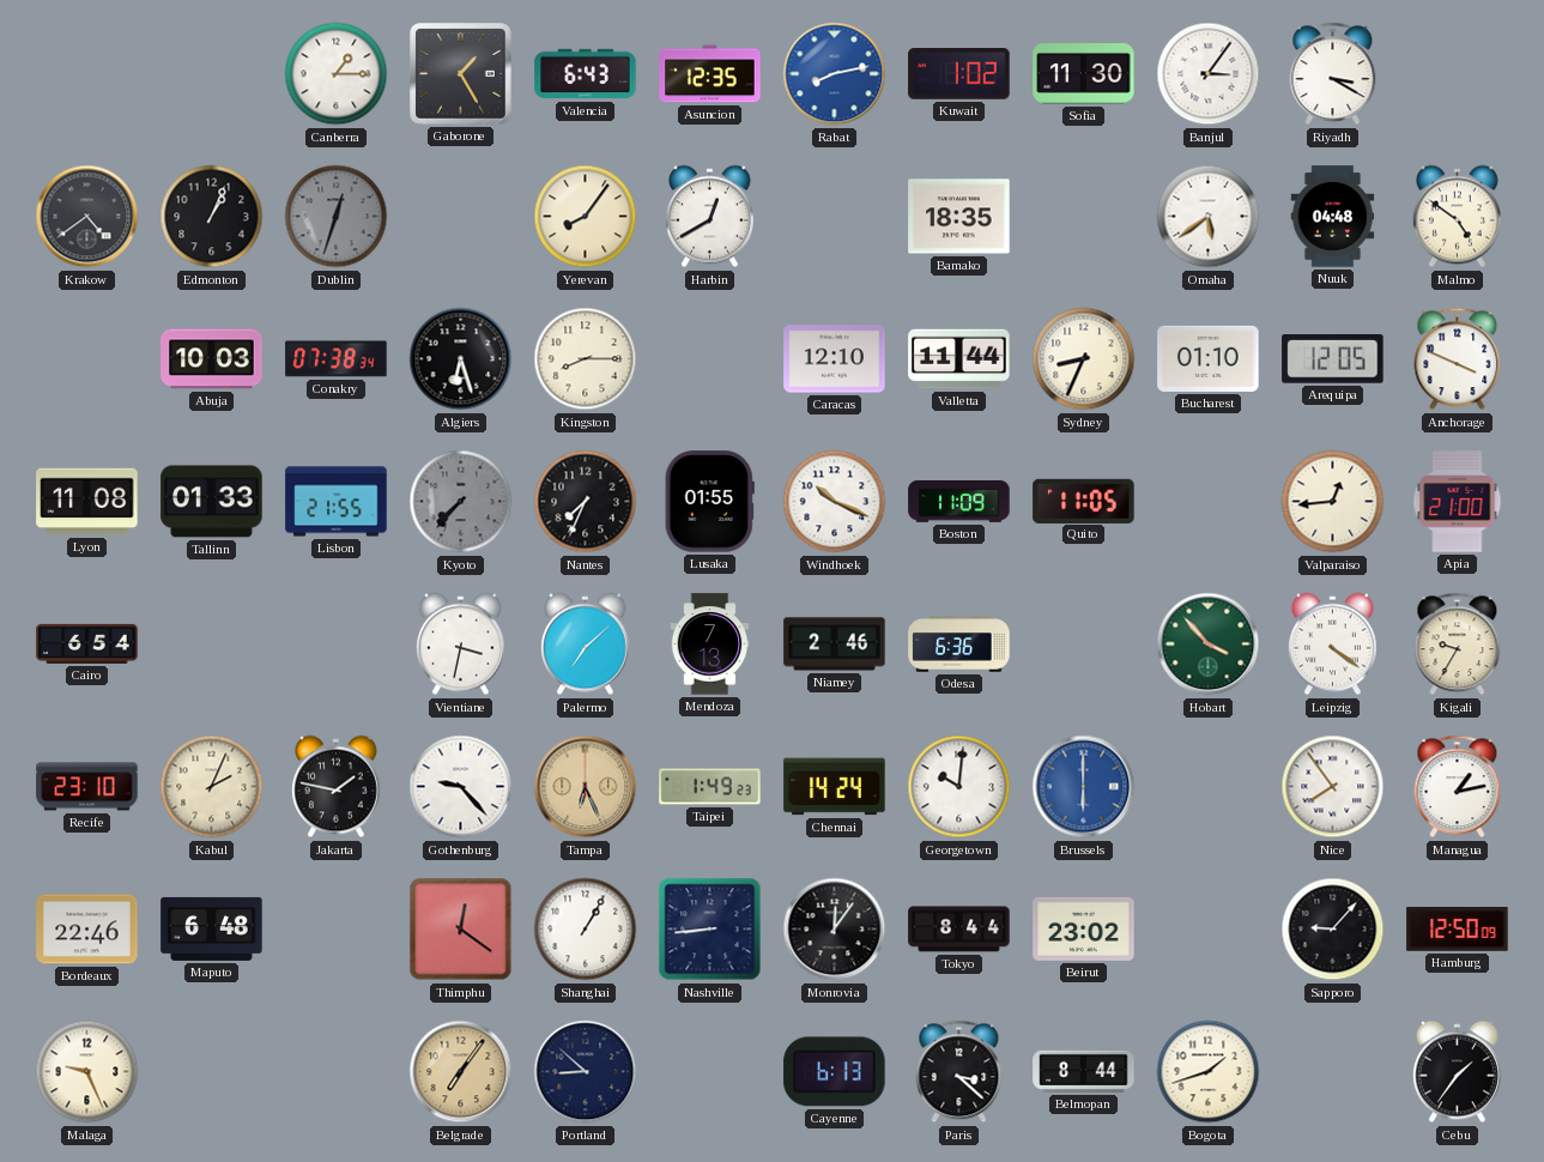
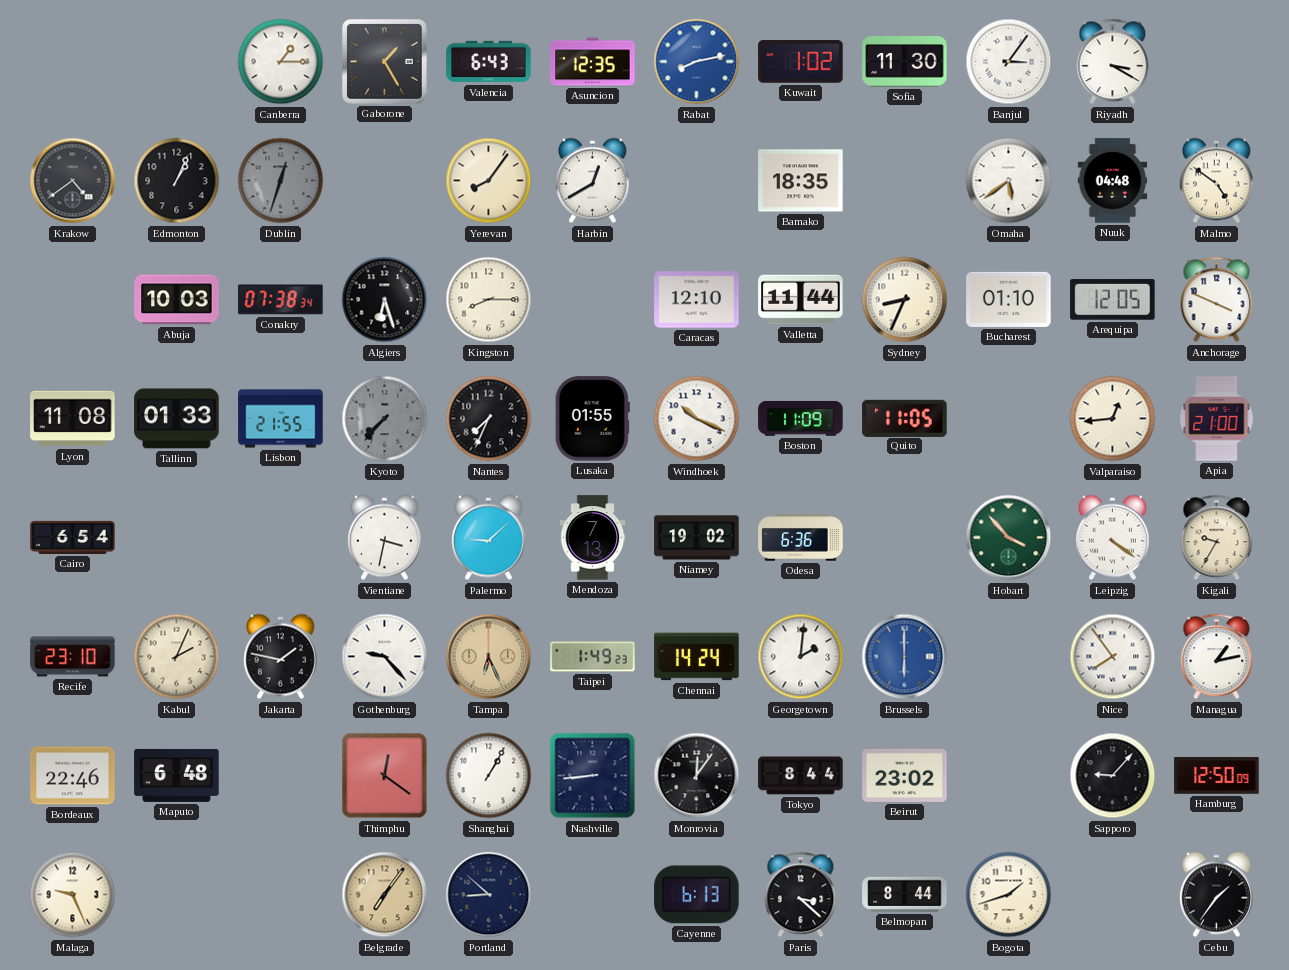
Palermo: 7:08 -> 9:08 (488, 538)
Niamey: 2:46 -> 19:02 (697, 538)
Georgetown: 10:01 -> 2:01 (801, 657)
